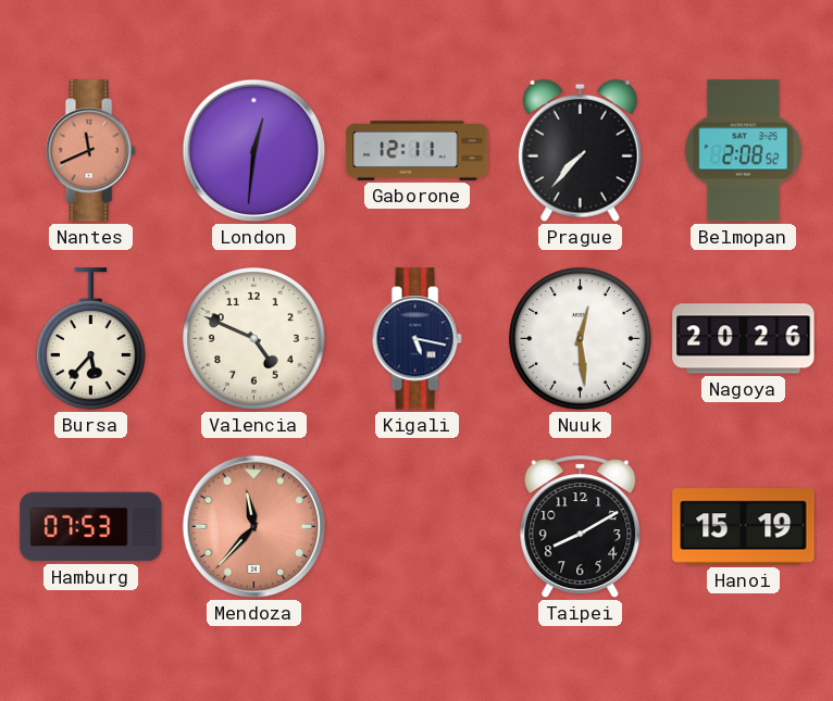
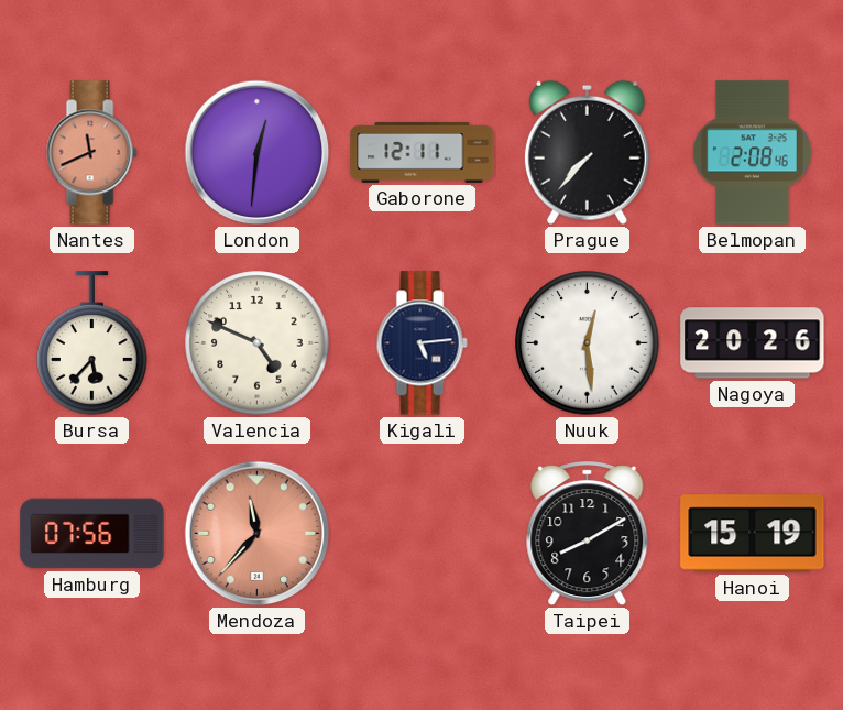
Belmopan: 2:08:52 -> 2:08:46 (752, 153)
Kigali: 5:17 -> 5:14 (421, 343)
Hamburg: 07:53 -> 07:56 (92, 534)
